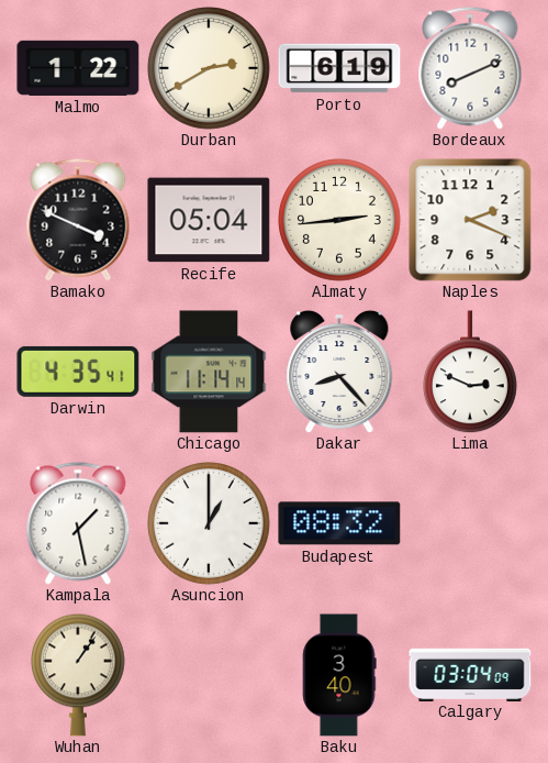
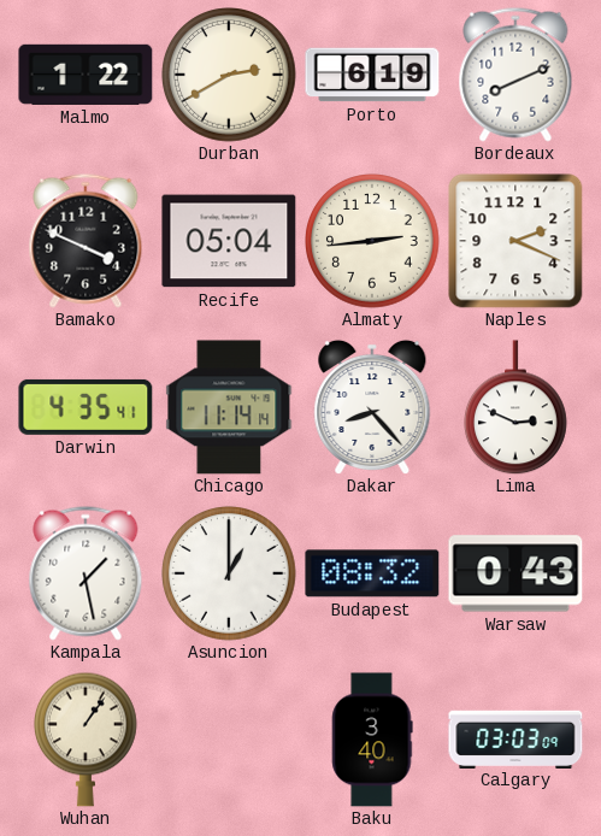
Warsaw: none -> 0:43 (515, 573)
Calgary: 03:04 -> 03:03 (515, 738)
